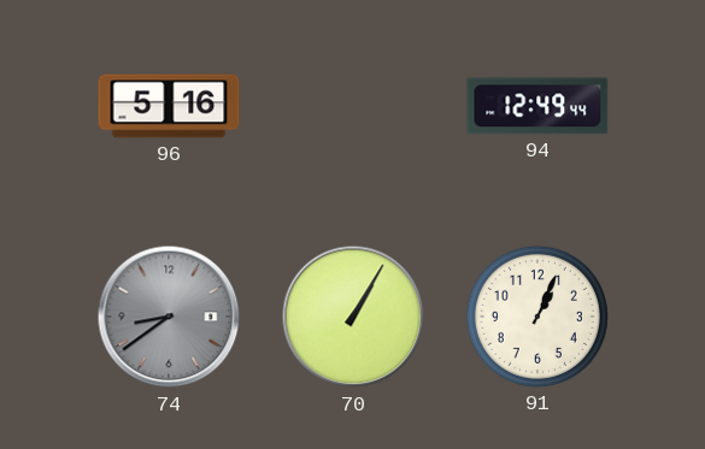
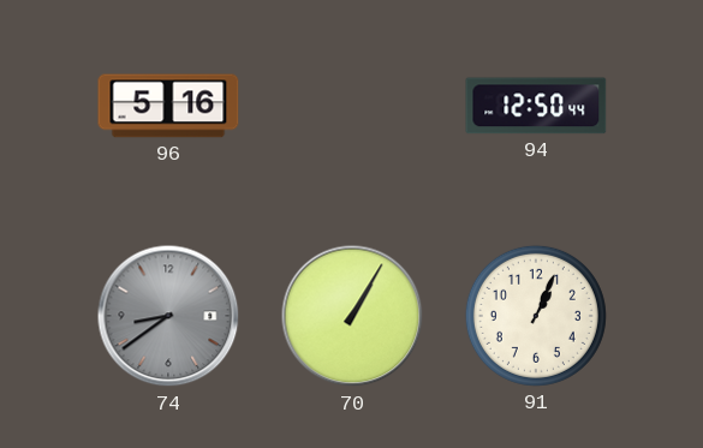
94: 12:49 -> 12:50 (536, 106)
